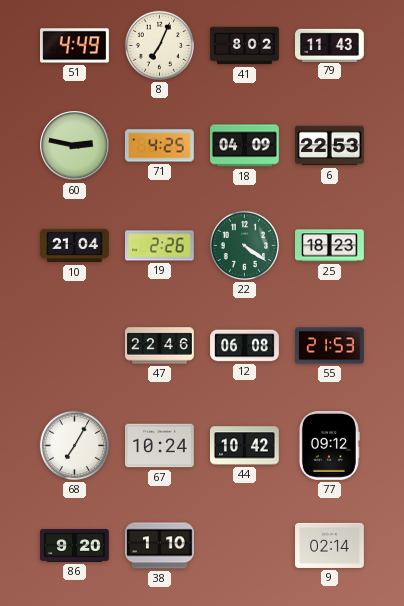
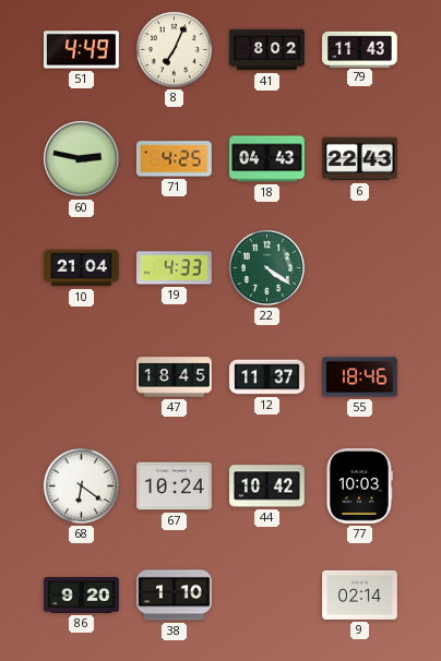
18: 04:09 -> 04:43 (267, 159)
6: 22:53 -> 22:43 (360, 159)
19: 2:26 -> 4:33 (175, 268)
25: 18:23 -> none (330, 246)
47: 22:46 -> 18:45 (175, 377)
12: 06:08 -> 11:37 (267, 377)
55: 21:53 -> 18:46 (360, 377)
68: 7:05 -> 6:21 (81, 485)
77: 09:12 -> 10:03 (359, 486)
